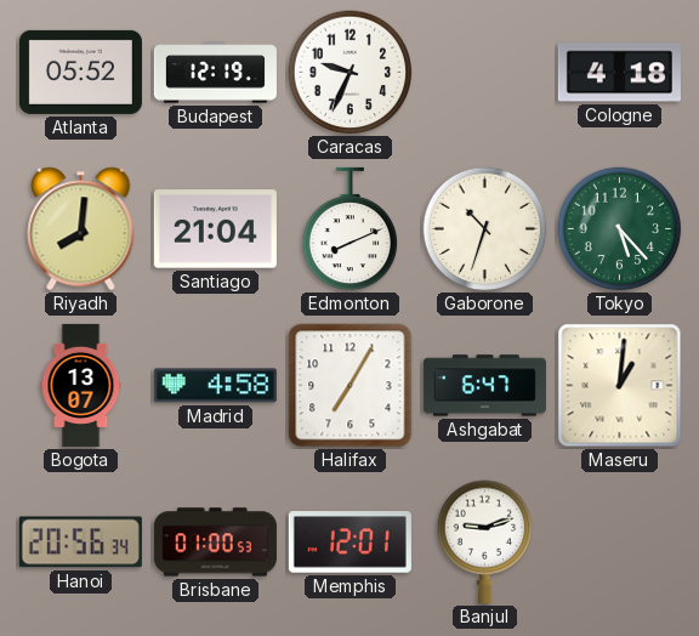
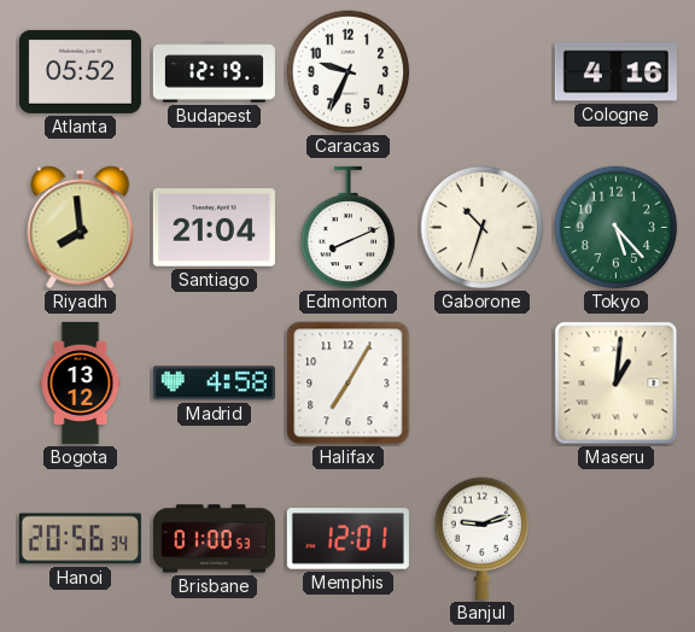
Cologne: 4:18 -> 4:16 (615, 72)
Riyadh: 8:01 -> 7:59 (81, 228)
Bogota: 13:07 -> 13:12 (81, 382)
Ashgabat: 6:47 -> none (484, 386)
